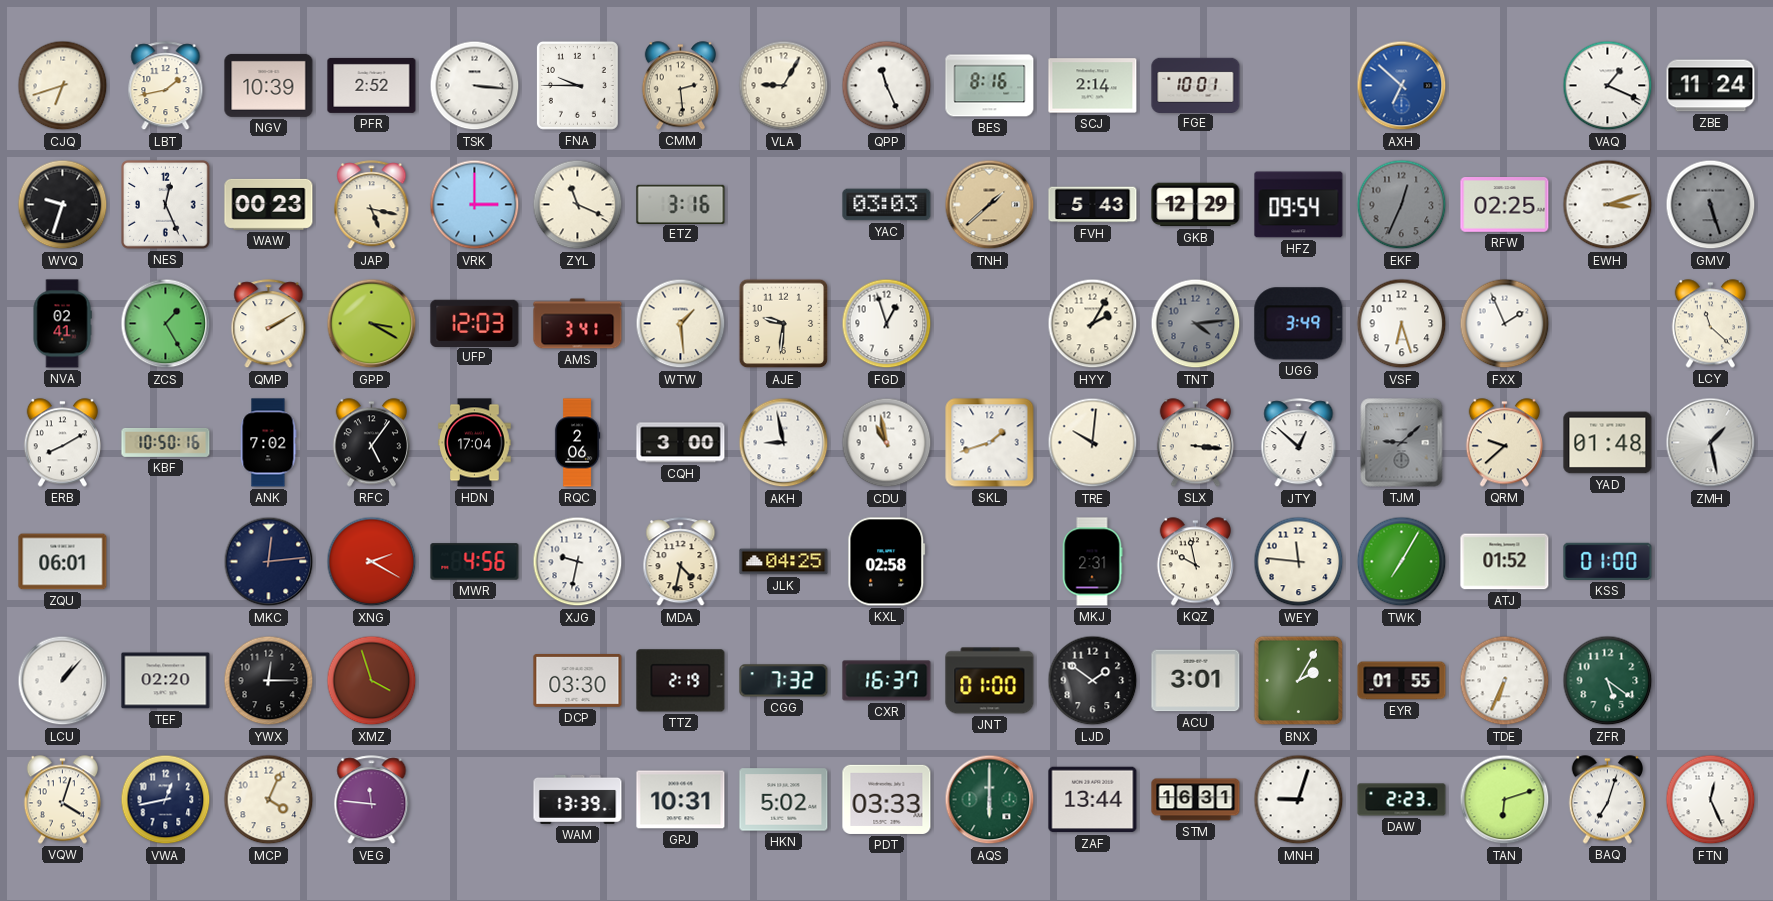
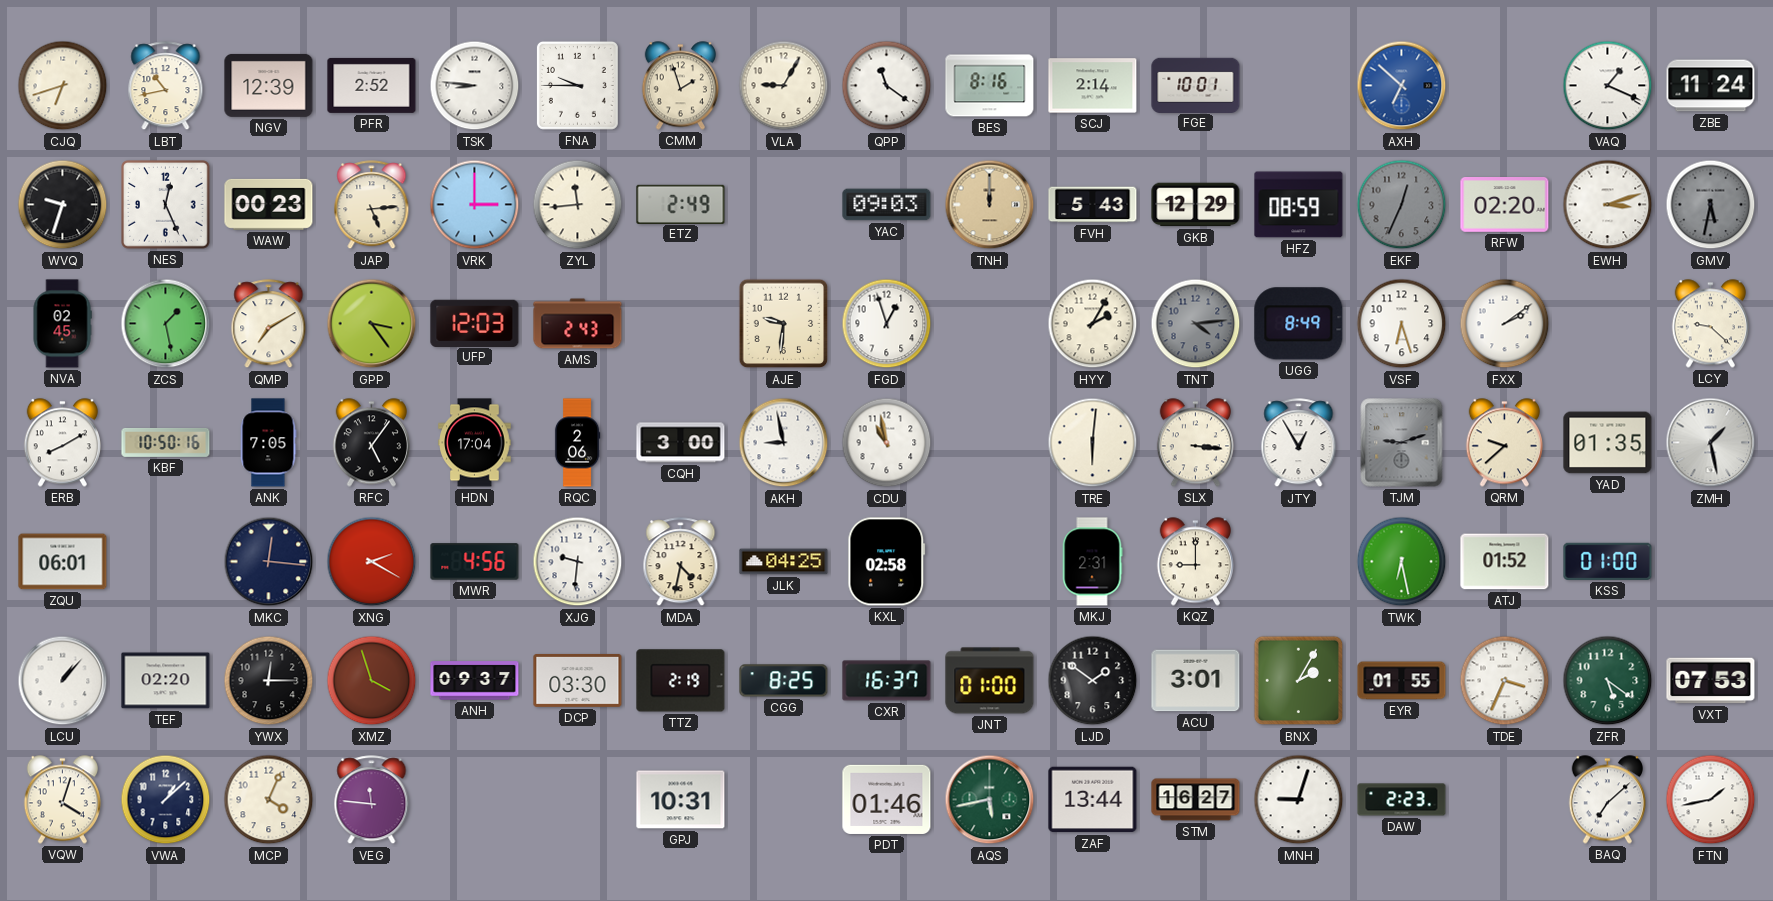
LBT: 1:43 -> 10:43 (166, 86)
NGV: 10:39 -> 12:39 (269, 85)
TSK: 3:16 -> 8:46 (475, 86)
CMM: 2:29 -> 1:57 (680, 86)
QPP: 11:26 -> 11:21 (887, 86)
JAP: 5:17 -> 5:14 (372, 205)
ZYL: 11:19 -> 11:44 (578, 205)
ETZ: 3:16 -> 2:49 (681, 204)
YAC: 03:03 -> 09:03 (887, 205)
TNH: 1:38 -> 12:00 (990, 205)
HFZ: 09:54 -> 08:59 (1299, 205)
RFW: 02:25 -> 02:20 (1505, 205)
GMV: 5:27 -> 5:32 (1711, 205)
NVA: 02:41 -> 02:45 (62, 324)
ZCS: 1:25 -> 1:28 (166, 324)
QMP: 2:10 -> 7:10 (269, 324)
GPP: 3:20 -> 3:24 (372, 324)
AMS: 3:41 -> 2:43 (578, 324)
WTW: 1:29 -> none (681, 324)
UGG: 3:49 -> 8:49 (1299, 324)
FXX: 1:56 -> 2:09 (1505, 324)
LCY: 11:22 -> 9:22 (1710, 324)
ANK: 7:02 -> 7:05 (268, 443)
SKL: 1:42 -> none (990, 443)
TRE: 10:01 -> 6:01 (1093, 443)
JTY: 12:52 -> 12:55 (1299, 443)
TJM: 9:08 -> 9:12 (1402, 443)
YAD: 01:48 -> 01:35 (1608, 443)
MKC: 12:14 -> 12:16 (269, 562)
XJG: 9:32 -> 9:31 (578, 562)
KQZ: 9:58 -> 9:00 (1195, 562)
WEY: 11:46 -> none (1299, 562)
TWK: 7:05 -> 6:28 (1402, 562)
ANH: none -> 09:37 (475, 681)
CGG: 7:32 -> 8:25 (784, 681)
TDE: 6:34 -> 3:34 (1505, 681)
VXT: none -> 07:53 (1711, 681)
VWA: 12:43 -> 1:08 (166, 800)
WAM: 13:39 -> none (578, 799)
HKN: 5:02 -> none (784, 800)
PDT: 03:33 -> 01:46 (887, 799)
AQS: 6:00 -> 5:43 (990, 800)
STM: 16:31 -> 16:27 (1196, 800)
TAN: 6:12 -> none (1505, 800)
BAQ: 7:03 -> 7:08 (1607, 800)
FTN: 12:26 -> 1:43 (1711, 800)
